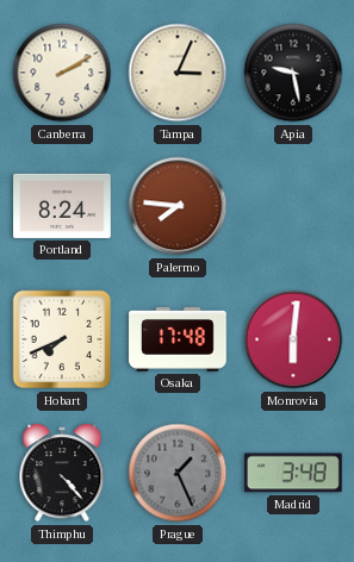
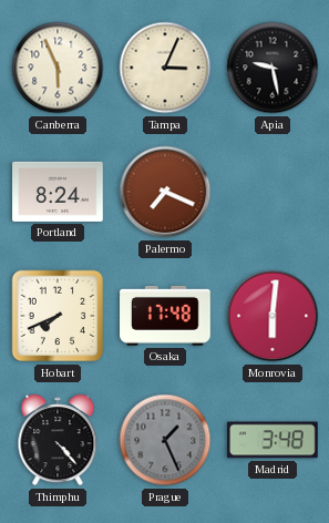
Canberra: 2:10 -> 5:56 (58, 68)
Palermo: 7:46 -> 7:19 (165, 192)
